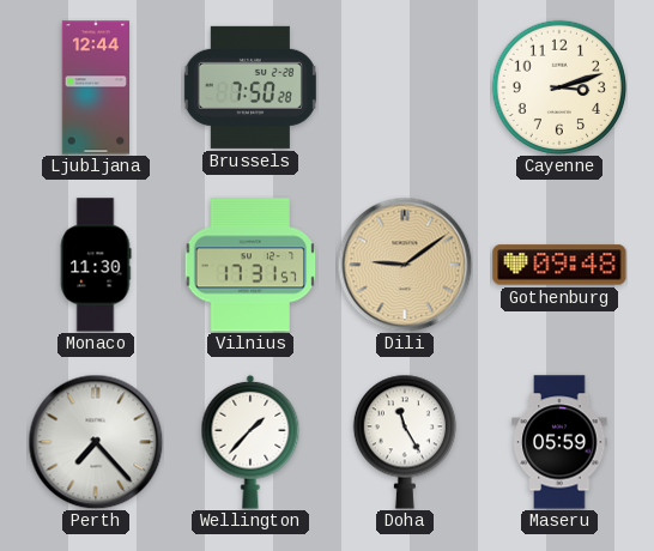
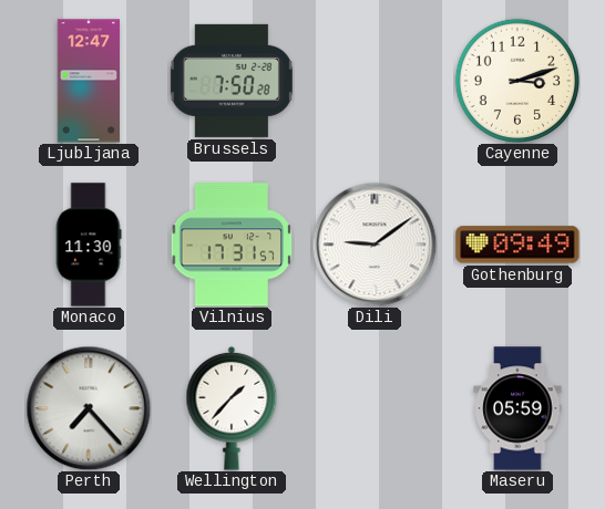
Ljubljana: 12:44 -> 12:47 (89, 81)
Dili dial: champagne -> white (375, 245)
Gothenburg: 09:48 -> 09:49 (517, 245)
Doha: 11:25 -> none (405, 442)
